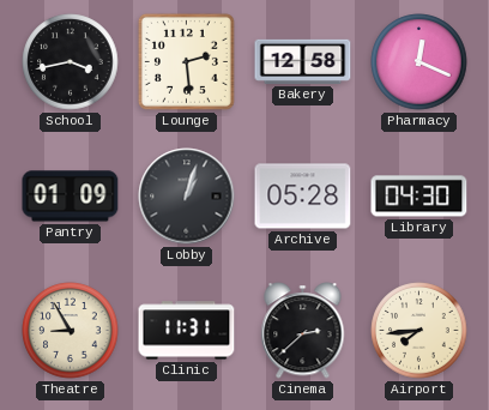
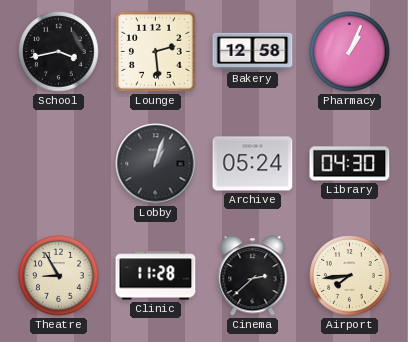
Pharmacy: 12:19 -> 1:04 (350, 52)
Pantry: 01:09 -> none (71, 197)
Archive: 05:28 -> 05:24 (253, 164)
Clinic: 11:31 -> 11:28 (156, 276)
